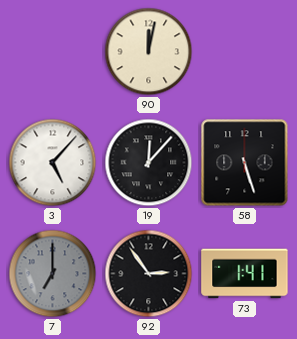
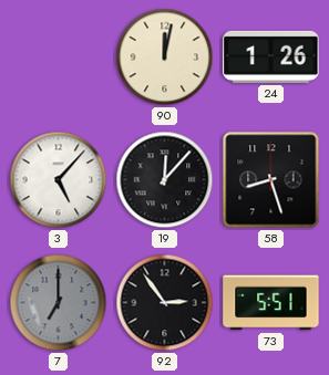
24: none -> 1:26 (271, 56)
58: 5:27 -> 8:27 (271, 180)
73: 1:41 -> 5:51 (271, 303)
